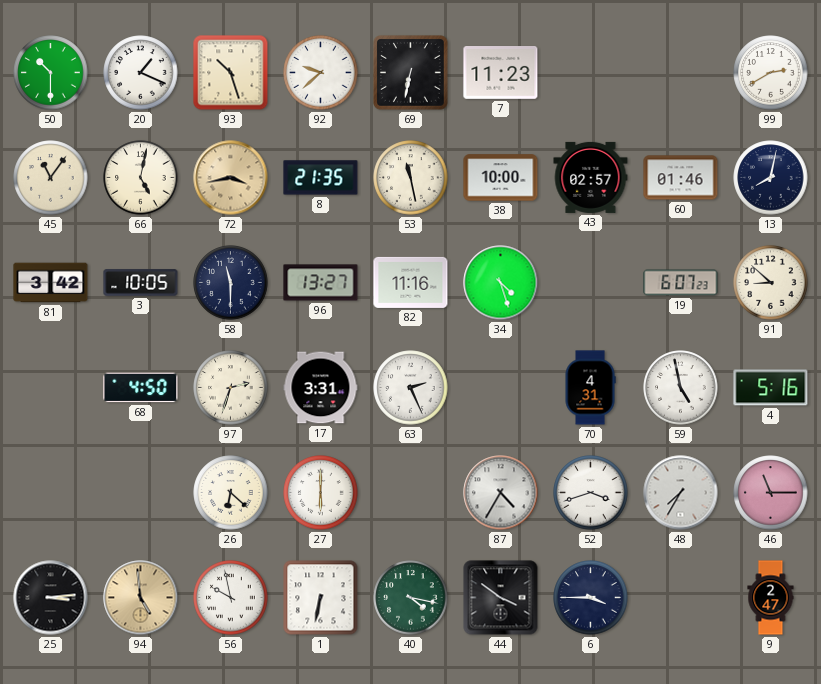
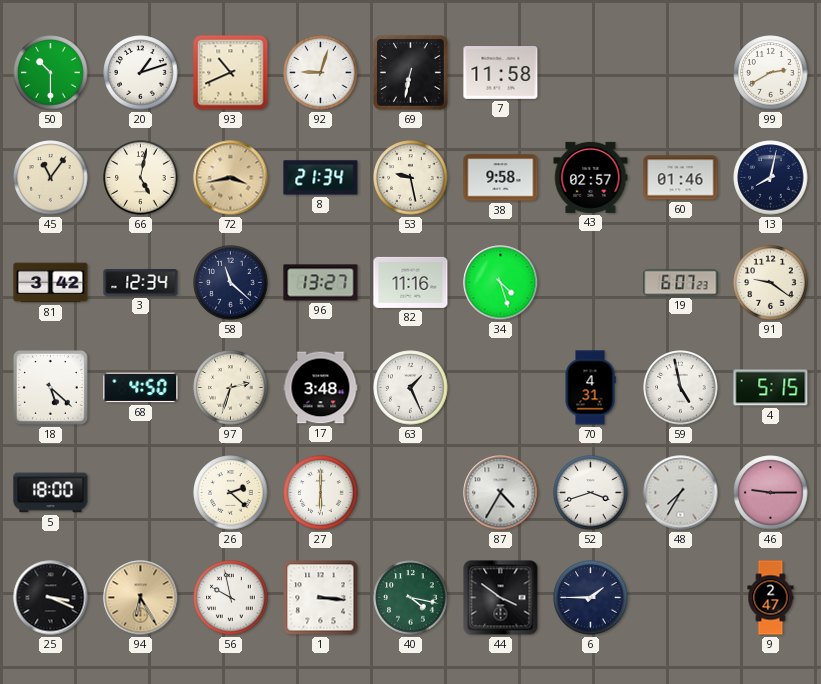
20: 1:19 -> 1:12 (141, 73)
93: 10:27 -> 10:41 (231, 73)
92: 9:38 -> 9:03 (321, 73)
7: 11:23 -> 11:58 (501, 73)
8: 21:35 -> 21:34 (321, 178)
53: 11:28 -> 9:28 (411, 178)
38: 10:00 -> 9:58 (501, 178)
3: 10:05 -> 12:34 (141, 283)
58: 11:30 -> 11:22 (231, 283)
91: 8:52 -> 9:21 (771, 283)
18: none -> 5:22 (51, 388)
17: 3:31 -> 3:48 (321, 388)
63: 2:26 -> 1:26 (411, 388)
4: 5:16 -> 5:15 (771, 388)
5: none -> 18:00 (51, 493)
26: 6:22 -> 2:22 (231, 493)
46: 11:15 -> 9:15 (771, 493)
25: 3:14 -> 3:19 (51, 598)
94: 4:59 -> 6:25 (141, 598)
1: 6:32 -> 3:16 (321, 598)
6: 3:45 -> 1:45 (591, 598)
